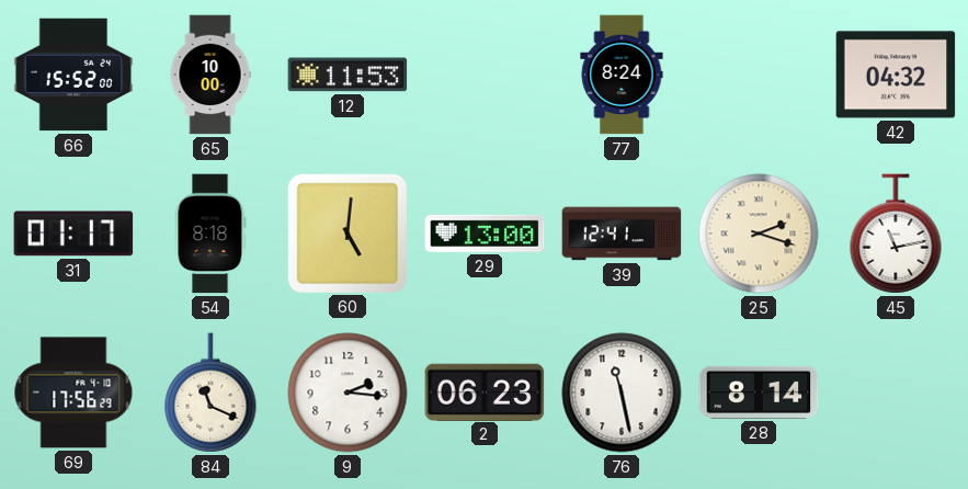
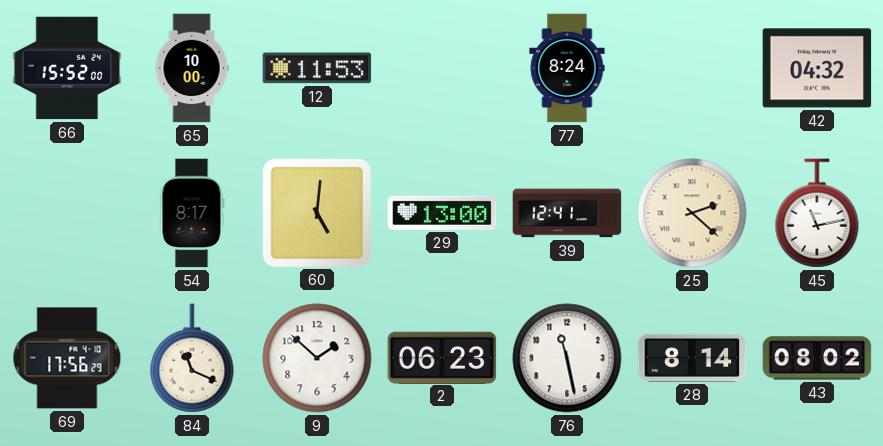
31: 01:17 -> none (73, 234)
54: 8:18 -> 8:17 (192, 213)
25: 2:18 -> 2:22 (692, 213)
9: 2:16 -> 1:52 (317, 358)
43: none -> 08:02 (817, 358)
